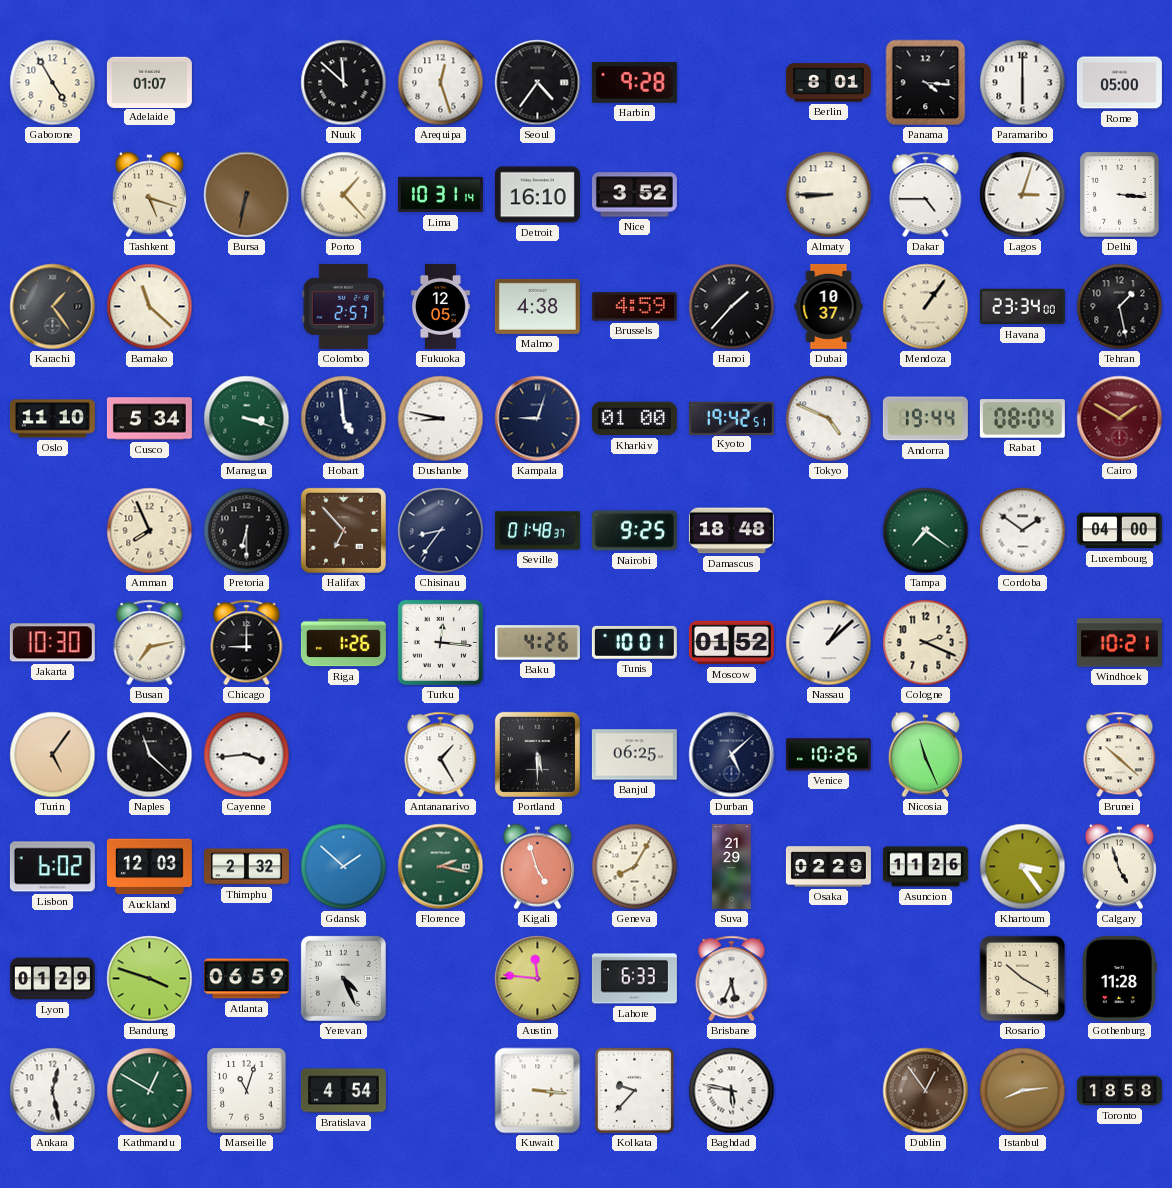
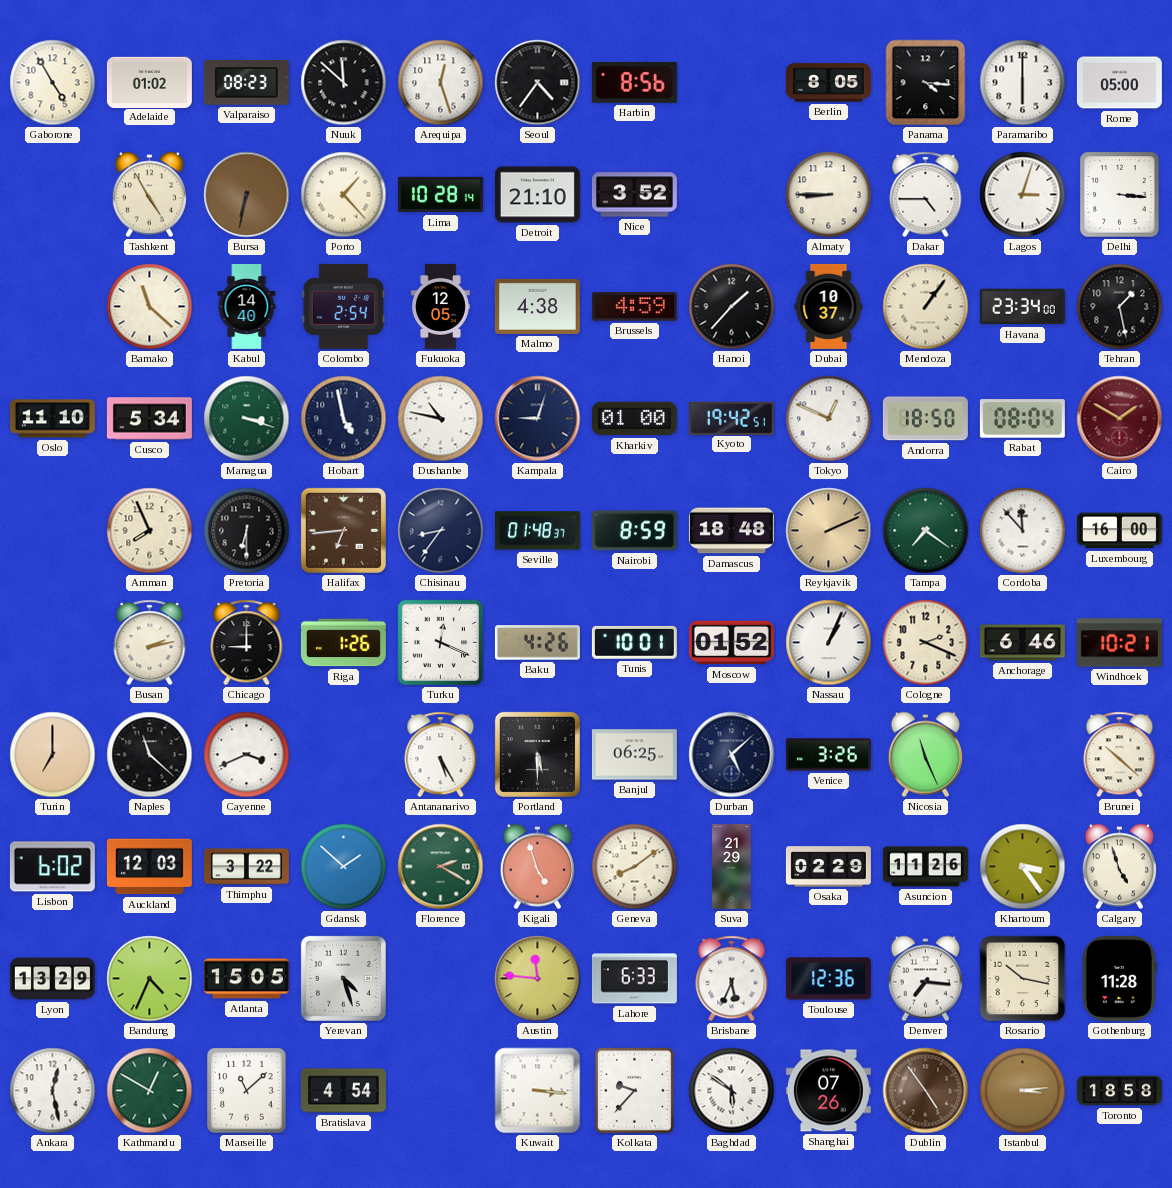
Adelaide: 01:07 -> 01:02 (149, 82)
Valparaiso: none -> 08:23 (246, 83)
Harbin: 9:28 -> 8:56 (634, 82)
Berlin: 8:01 -> 8:05 (828, 83)
Tashkent: 5:18 -> 4:55 (149, 195)
Lima: 10:31 -> 10:28 (440, 195)
Detroit: 16:10 -> 21:10 (537, 195)
Karachi: 1:24 -> none (53, 307)
Kabul: none -> 14:40 (247, 306)
Colombo: 2:57 -> 2:54 (343, 306)
Hobart: 4:59 -> 4:58 (344, 419)
Dushanbe: 8:47 -> 10:47 (441, 419)
Tokyo: 4:49 -> 12:49 (829, 419)
Andorra: 19:44 -> 18:50 (925, 419)
Halifax: 6:53 -> 6:44 (343, 530)
Nairobi: 9:25 -> 8:59 (634, 531)
Reykjavik: none -> 2:11 (829, 531)
Cordoba: 1:51 -> 11:53 (1023, 531)
Luxembourg: 04:00 -> 16:00 (1119, 531)
Jakarta: 10:30 -> none (52, 643)
Busan: 7:13 -> 2:13 (150, 643)
Turku: 12:16 -> 12:19 (440, 642)
Nassau: 1:08 -> 1:04 (829, 643)
Anchorage: none -> 6:46 (1022, 643)
Turin: 5:06 -> 7:00 (53, 755)
Cayenne: 3:44 -> 3:41 (247, 755)
Antananarivo: 1:25 -> 5:25 (441, 755)
Venice: 10:26 -> 3:26 (828, 755)
Thimphu: 2:32 -> 3:22 (246, 867)
Florence: 2:17 -> 2:20 (441, 867)
Geneva: 8:05 -> 8:09 (635, 867)
Lyon: 01:29 -> 13:29 (52, 979)
Bandung: 3:48 -> 4:34 (150, 979)
Atlanta: 06:59 -> 15:05 (246, 979)
Yerevan: 4:26 -> 4:27 (343, 978)
Toulouse: none -> 12:36 (828, 979)
Denver: none -> 7:16 (925, 979)
Rosario: 10:20 -> 10:17 (1023, 979)
Marseille: 11:03 -> 11:08 (247, 1091)
Baghdad: 5:47 -> 5:51 (732, 1091)
Shanghai: none -> 07:26 (828, 1091)
Dublin: 12:54 -> 4:54 (926, 1091)
Istanbul: 8:14 -> 3:14 (1023, 1091)
